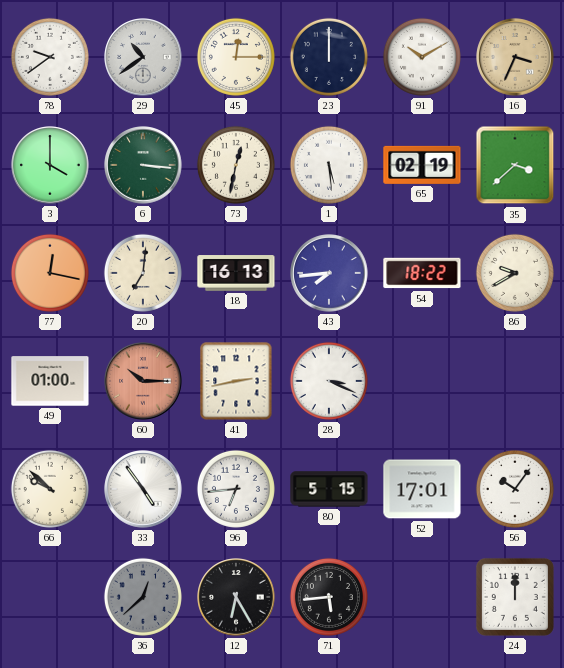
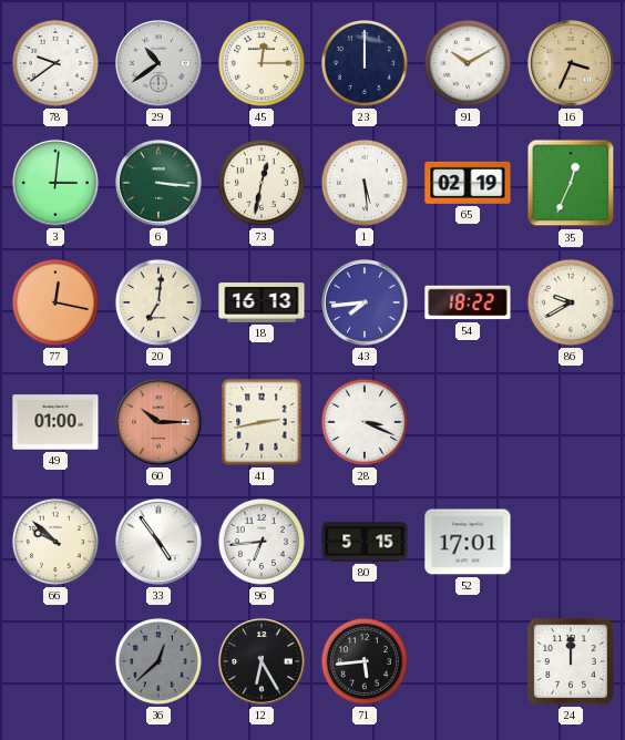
3: 4:00 -> 3:01 (55, 183)
35: 3:38 -> 12:34 (571, 183)
56: 10:06 -> none (515, 489)
